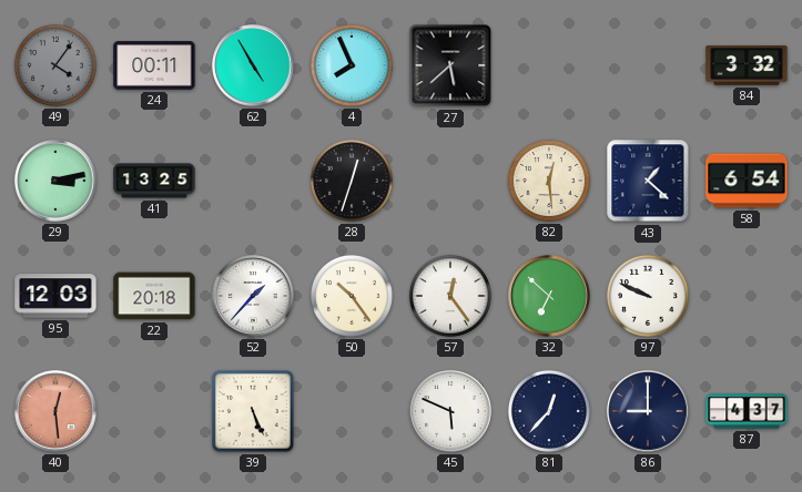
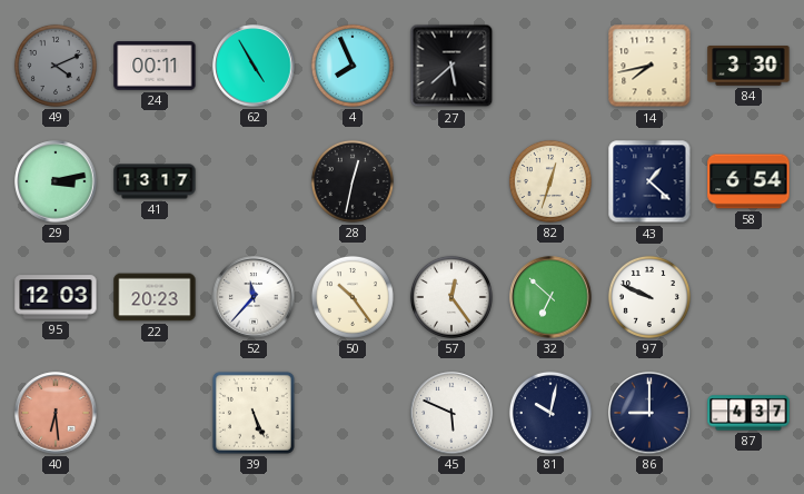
49: 4:06 -> 4:11 (56, 66)
14: none -> 7:43 (649, 66)
84: 3:32 -> 3:30 (748, 67)
41: 13:25 -> 13:17 (155, 181)
28: 12:33 -> 12:32 (353, 181)
82: 12:29 -> 12:33 (550, 181)
22: 20:18 -> 20:23 (155, 297)
52: 1:37 -> 11:37 (254, 297)
40: 12:29 -> 6:29 (56, 413)
81: 12:37 -> 10:02 (550, 413)
